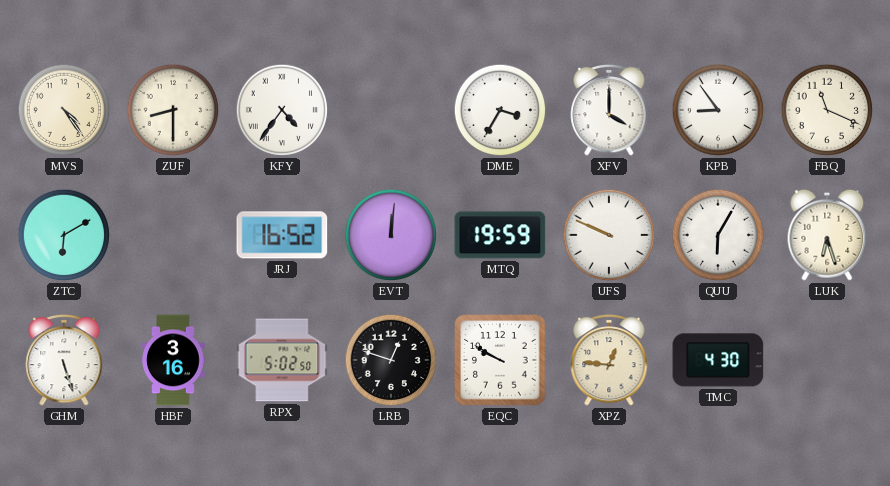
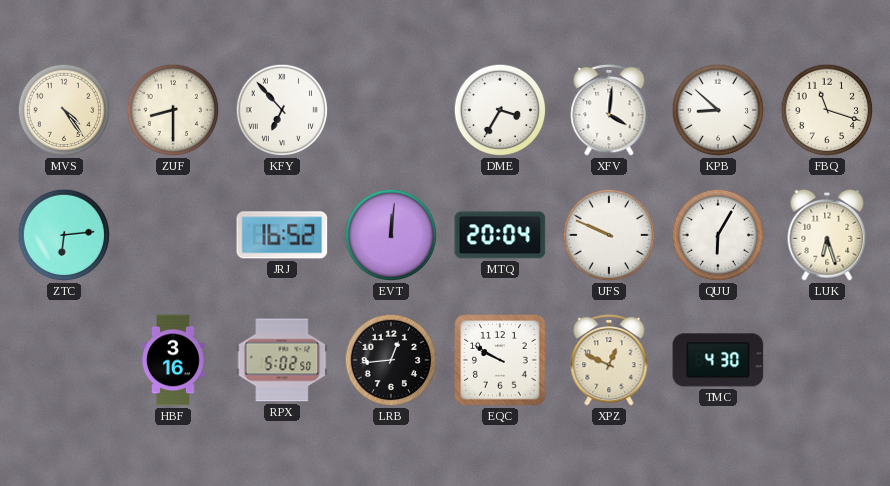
KFY: 4:36 -> 6:53 (282, 110)
XFV: 4:00 -> 4:01 (609, 110)
KPB: 8:54 -> 8:52 (718, 110)
FBQ: 11:19 -> 11:18 (827, 110)
ZTC: 6:10 -> 6:14 (64, 235)
MTQ: 19:59 -> 20:04 (500, 235)
GHM: 5:27 -> none (64, 360)
LRB: 12:48 -> 12:44 (391, 360)
XPZ: 12:46 -> 12:49 (609, 360)
